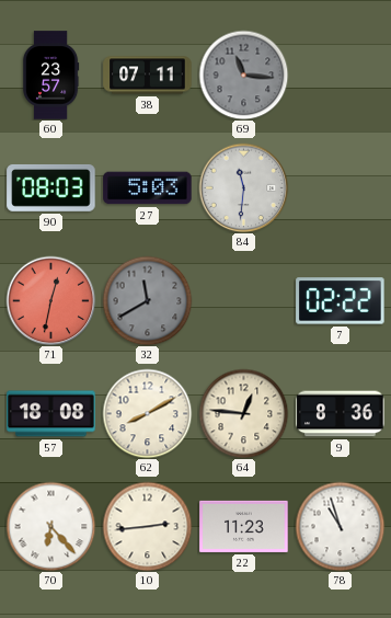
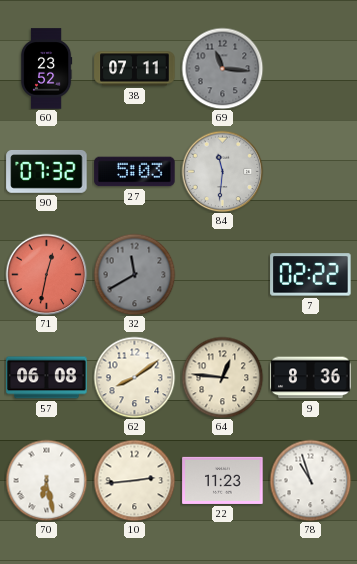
60: 23:57 -> 23:52 (46, 69)
90: 08:03 -> 07:32 (47, 172)
57: 18:08 -> 06:08 (47, 378)
62: 8:10 -> 8:09 (134, 377)
70: 6:23 -> 6:28 (46, 480)
